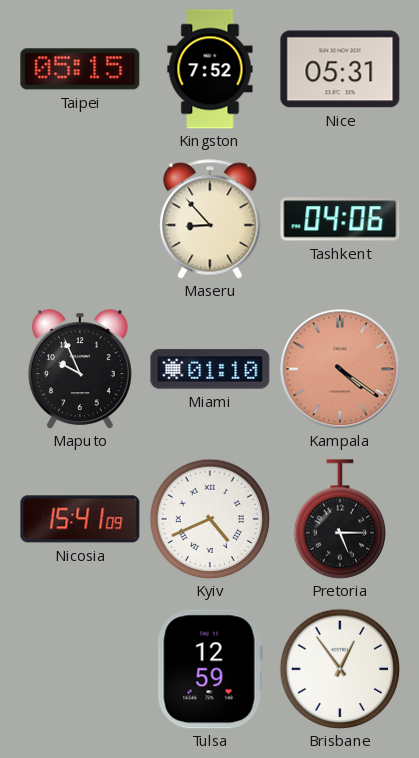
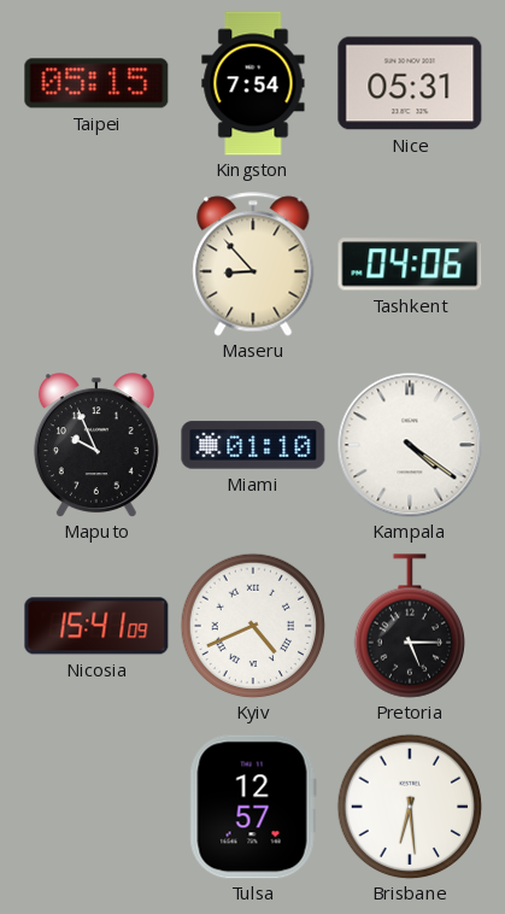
Kingston: 7:52 -> 7:54 (253, 83)
Kampala dial: salmon -> white (410, 445)
Tulsa: 12:59 -> 12:57 (253, 807)
Brisbane: 12:54 -> 6:29 (410, 807)
